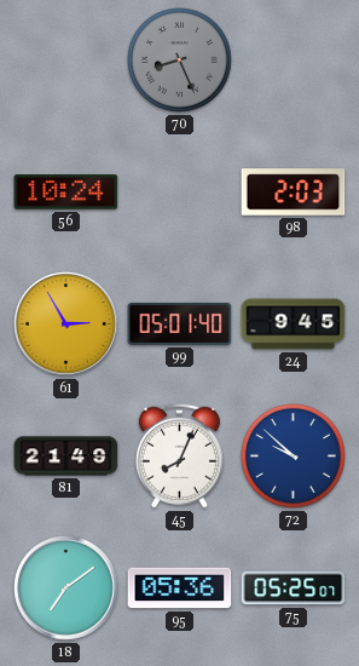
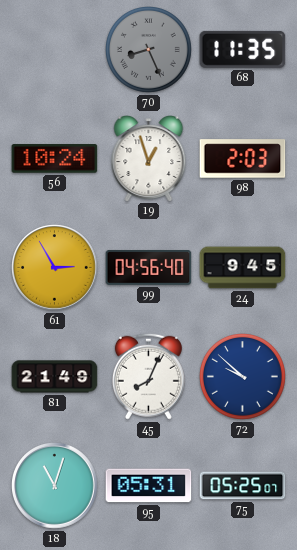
68: none -> 11:35 (243, 49)
19: none -> 12:57 (149, 159)
99: 05:01 -> 04:56 (149, 268)
18: 7:09 -> 11:03 (55, 486)
95: 05:36 -> 05:31 (149, 486)
